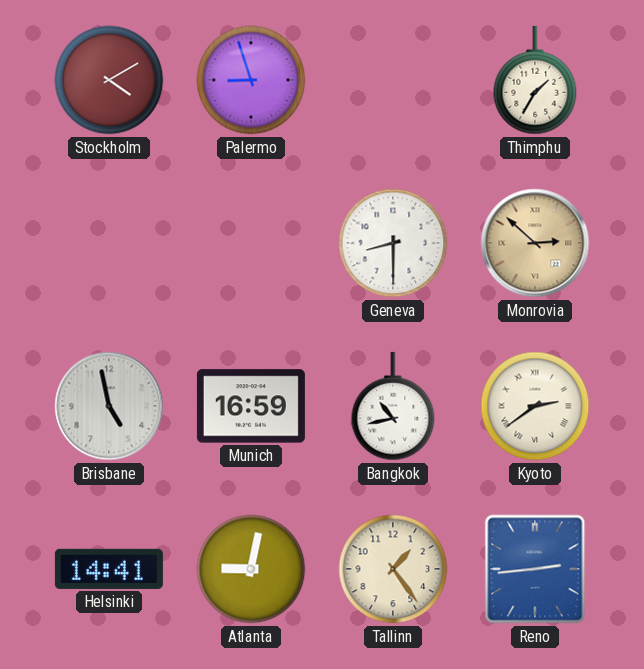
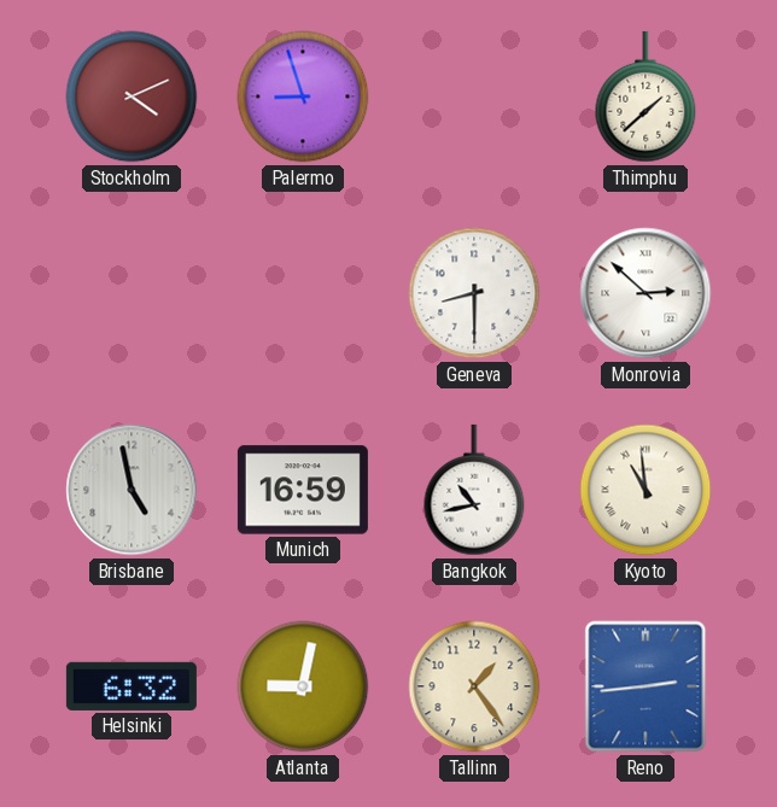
Stockholm: 4:10 -> 4:11 (132, 97)
Thimphu: 1:35 -> 1:38 (645, 97)
Monrovia dial: champagne -> white (645, 293)
Kyoto: 2:39 -> 10:59 (645, 490)
Helsinki: 14:41 -> 6:32 (132, 686)
